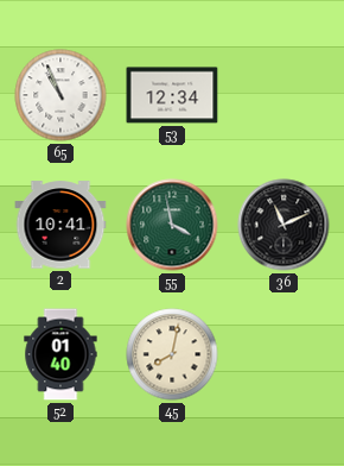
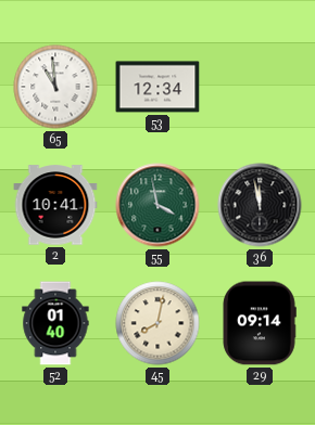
65: 10:56 -> 10:59 (55, 87)
36: 11:11 -> 11:58 (260, 205)
29: none -> 09:14 (260, 323)
